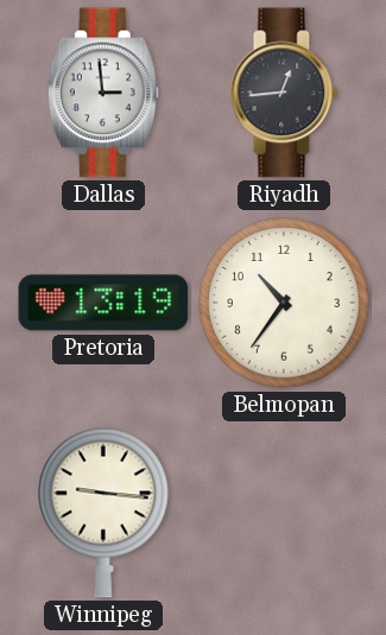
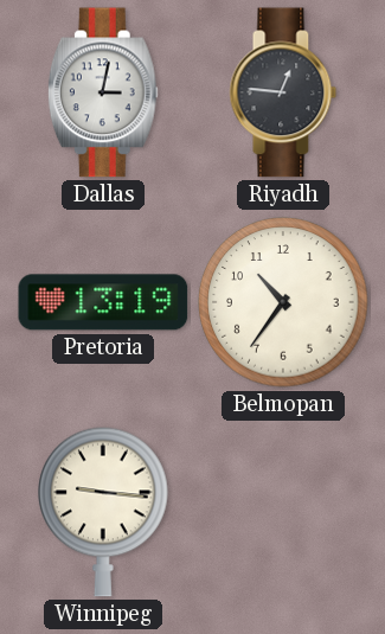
Dallas: 2:59 -> 3:02 (103, 92)
Riyadh: 12:44 -> 12:46 (283, 92)
